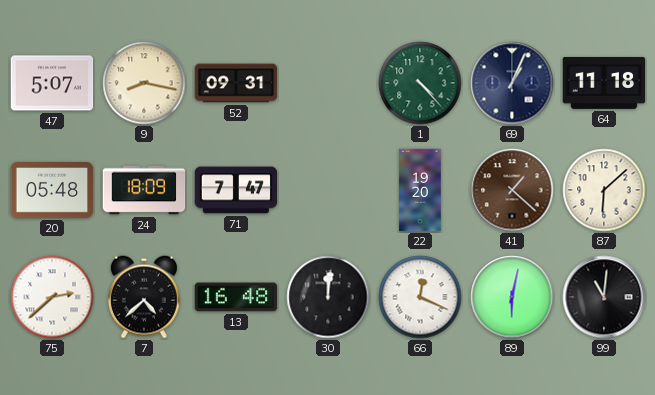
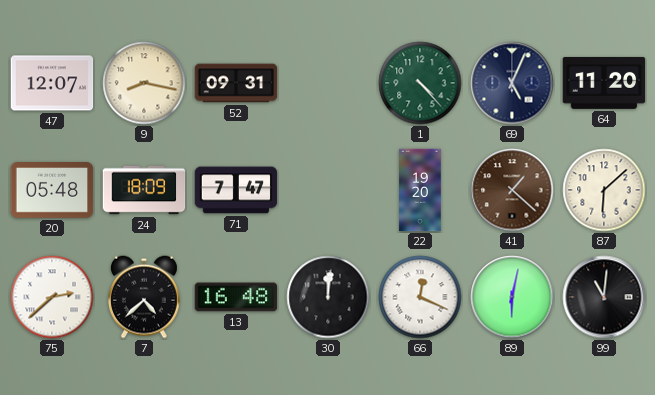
47: 5:07 -> 12:07 (52, 83)
69: 1:04 -> 5:04 (512, 83)
64: 11:18 -> 11:20 (604, 83)
